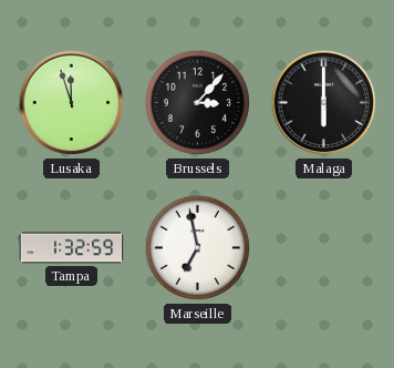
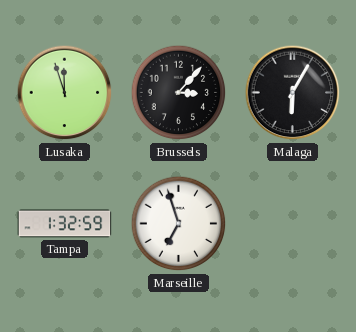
Malaga: 6:00 -> 6:05 (293, 93)
Marseille: 6:58 -> 6:57 (179, 224)
